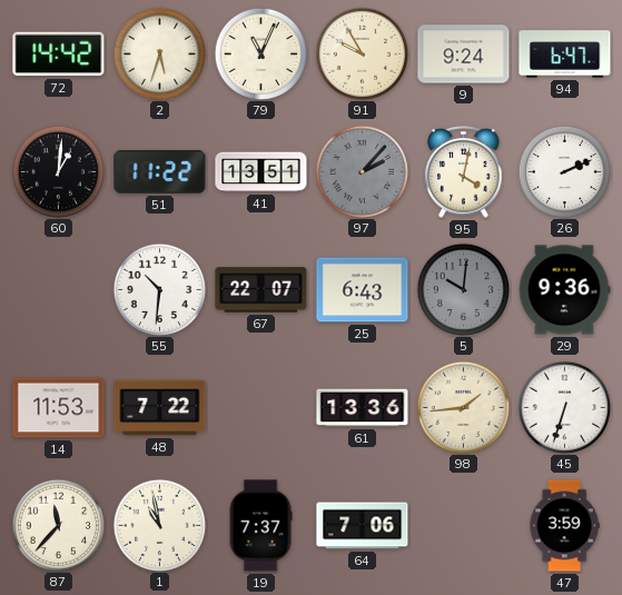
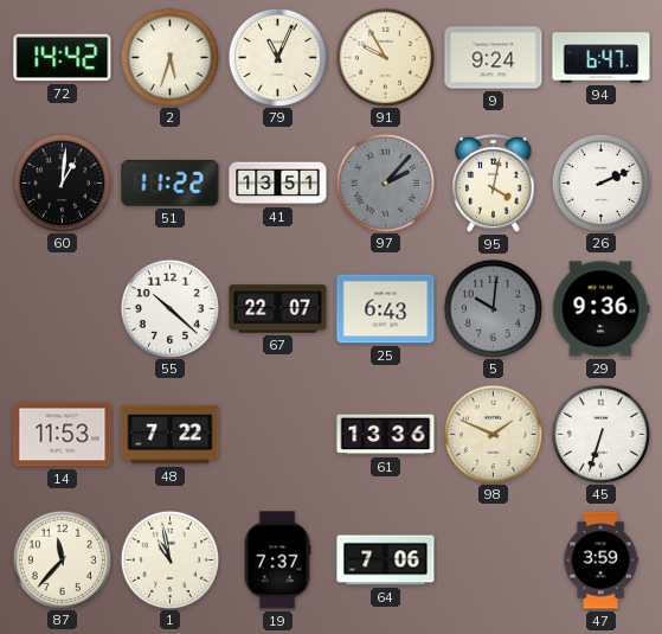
55: 10:31 -> 10:22 (169, 308)
98: 1:44 -> 1:49 (493, 434)
